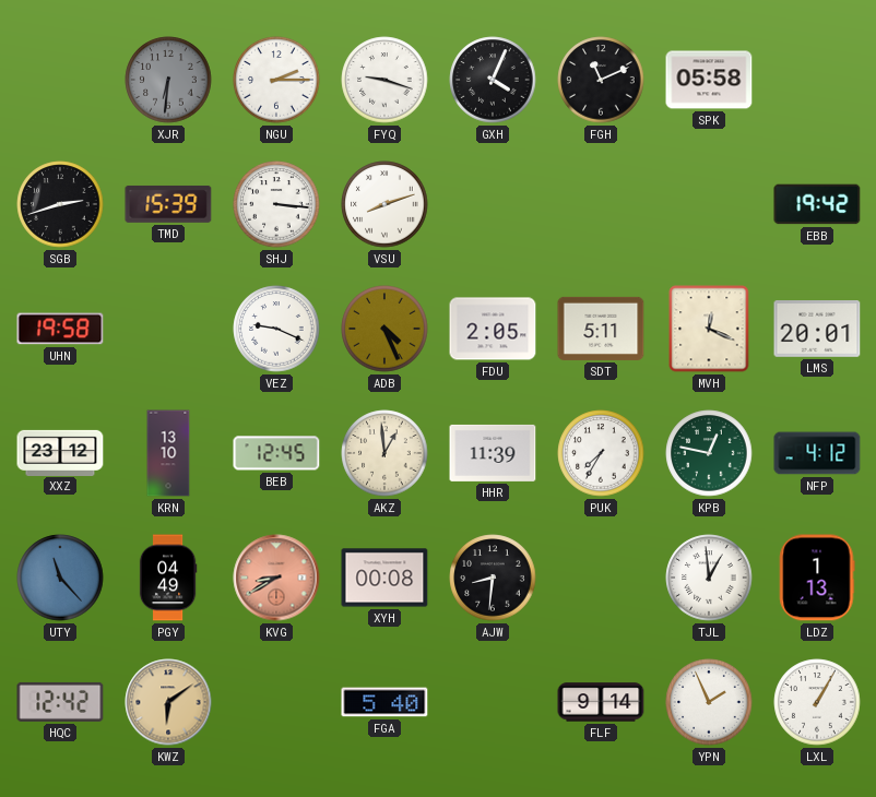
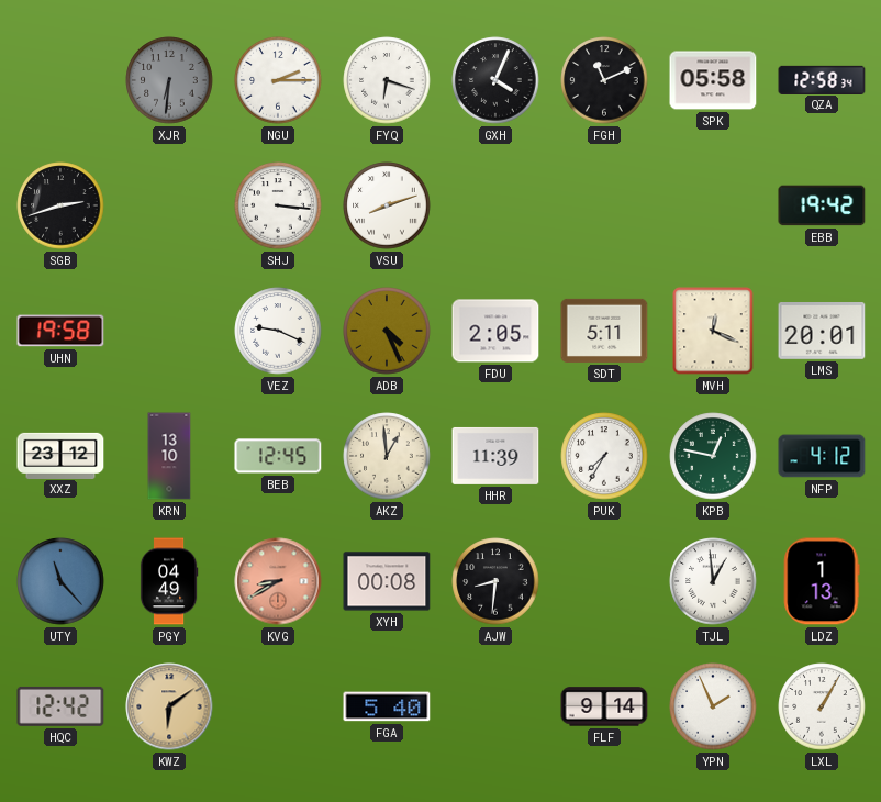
FYQ: 9:18 -> 6:18 (387, 80)
QZA: none -> 12:58 (822, 79)
TMD: 15:39 -> none (168, 204)
